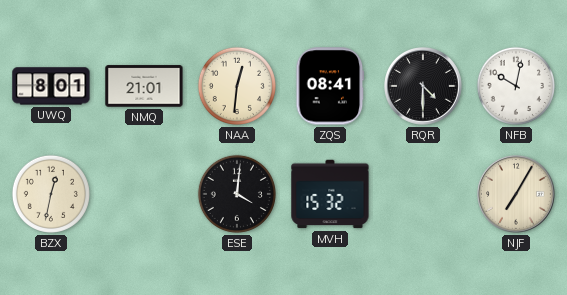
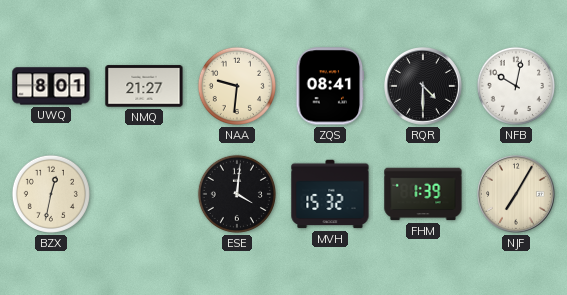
NMQ: 21:01 -> 21:27 (144, 86)
NAA: 12:31 -> 9:31 (237, 86)
FHM: none -> 1:39 (423, 194)
